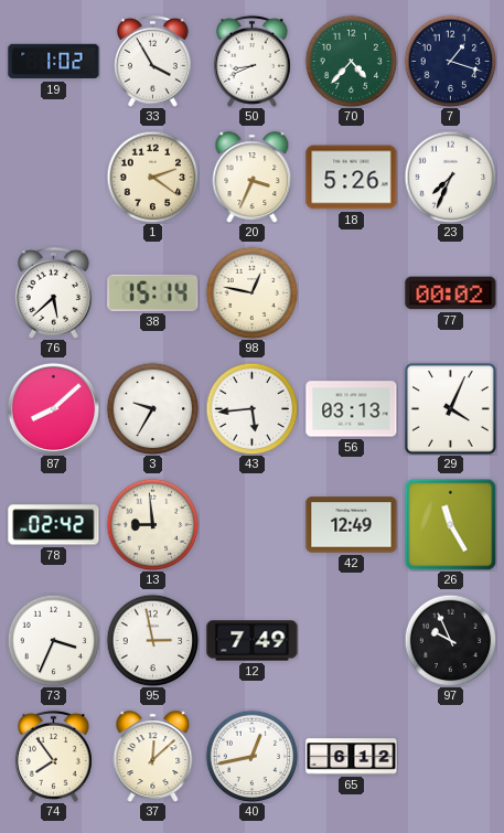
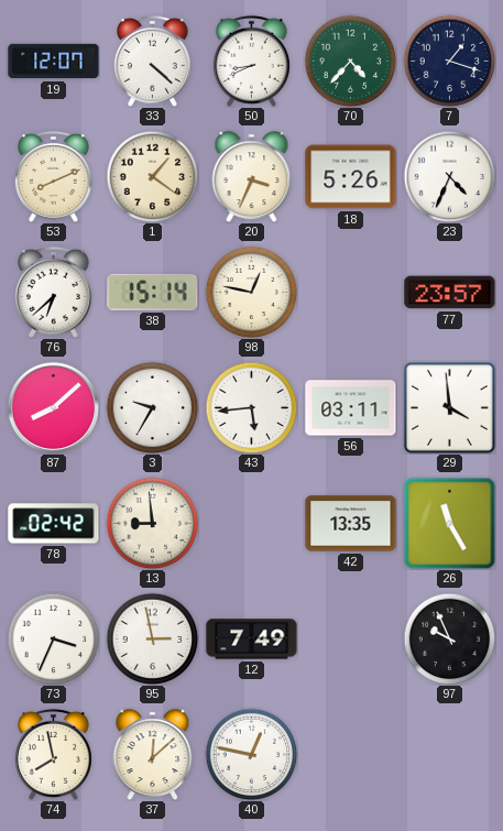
19: 1:02 -> 12:07 (54, 62)
33: 3:55 -> 4:22 (153, 61)
53: none -> 8:11 (54, 176)
1: 2:21 -> 1:21 (152, 176)
23: 7:34 -> 4:34 (449, 176)
76: 5:38 -> 6:38 (54, 292)
77: 00:02 -> 23:57 (450, 293)
56: 03:13 -> 03:11 (351, 408)
29: 4:04 -> 3:59 (449, 407)
42: 12:49 -> 13:35 (351, 524)
74: 7:54 -> 7:58 (54, 754)
40: 12:43 -> 12:47 (251, 754)
65: 6:12 -> none (352, 757)
